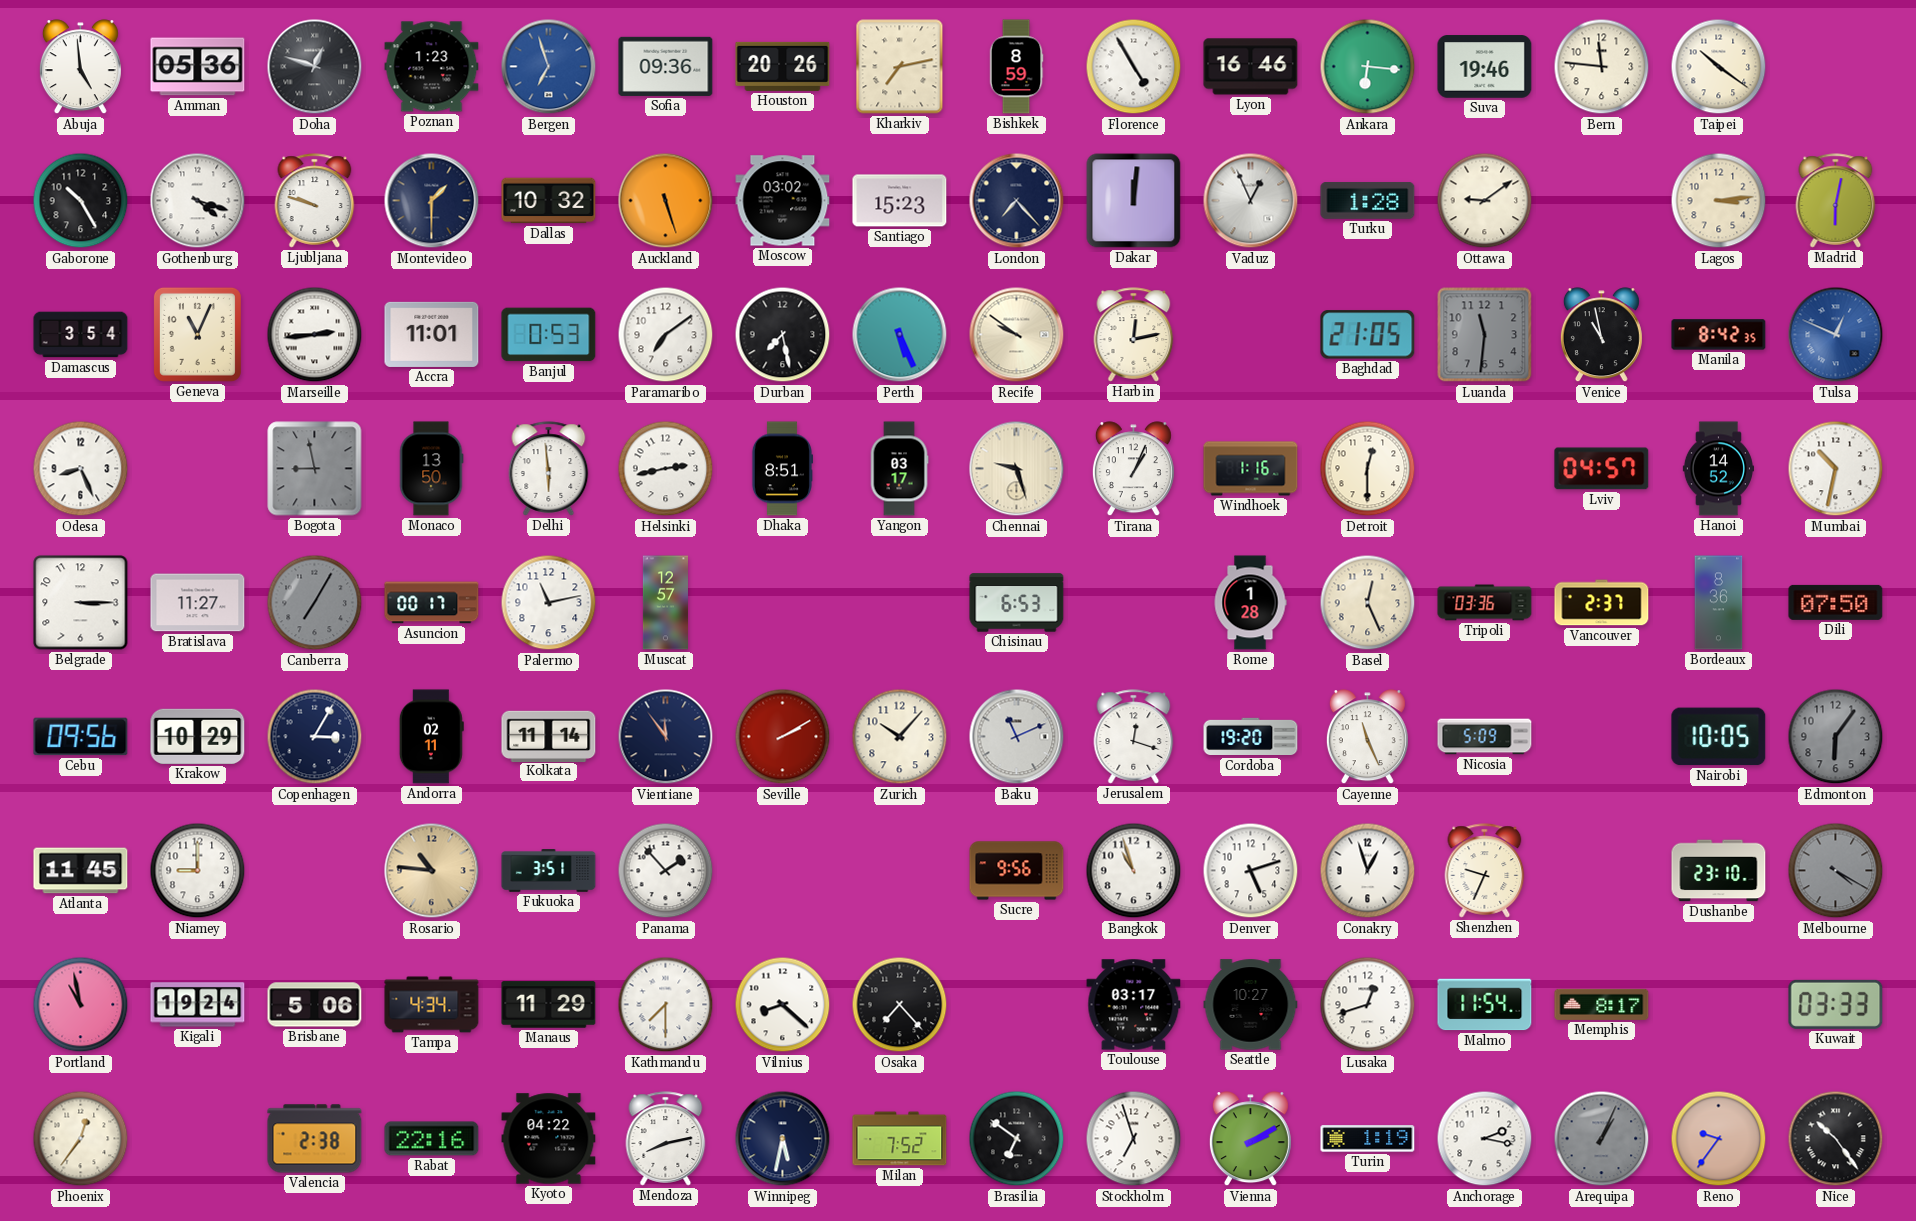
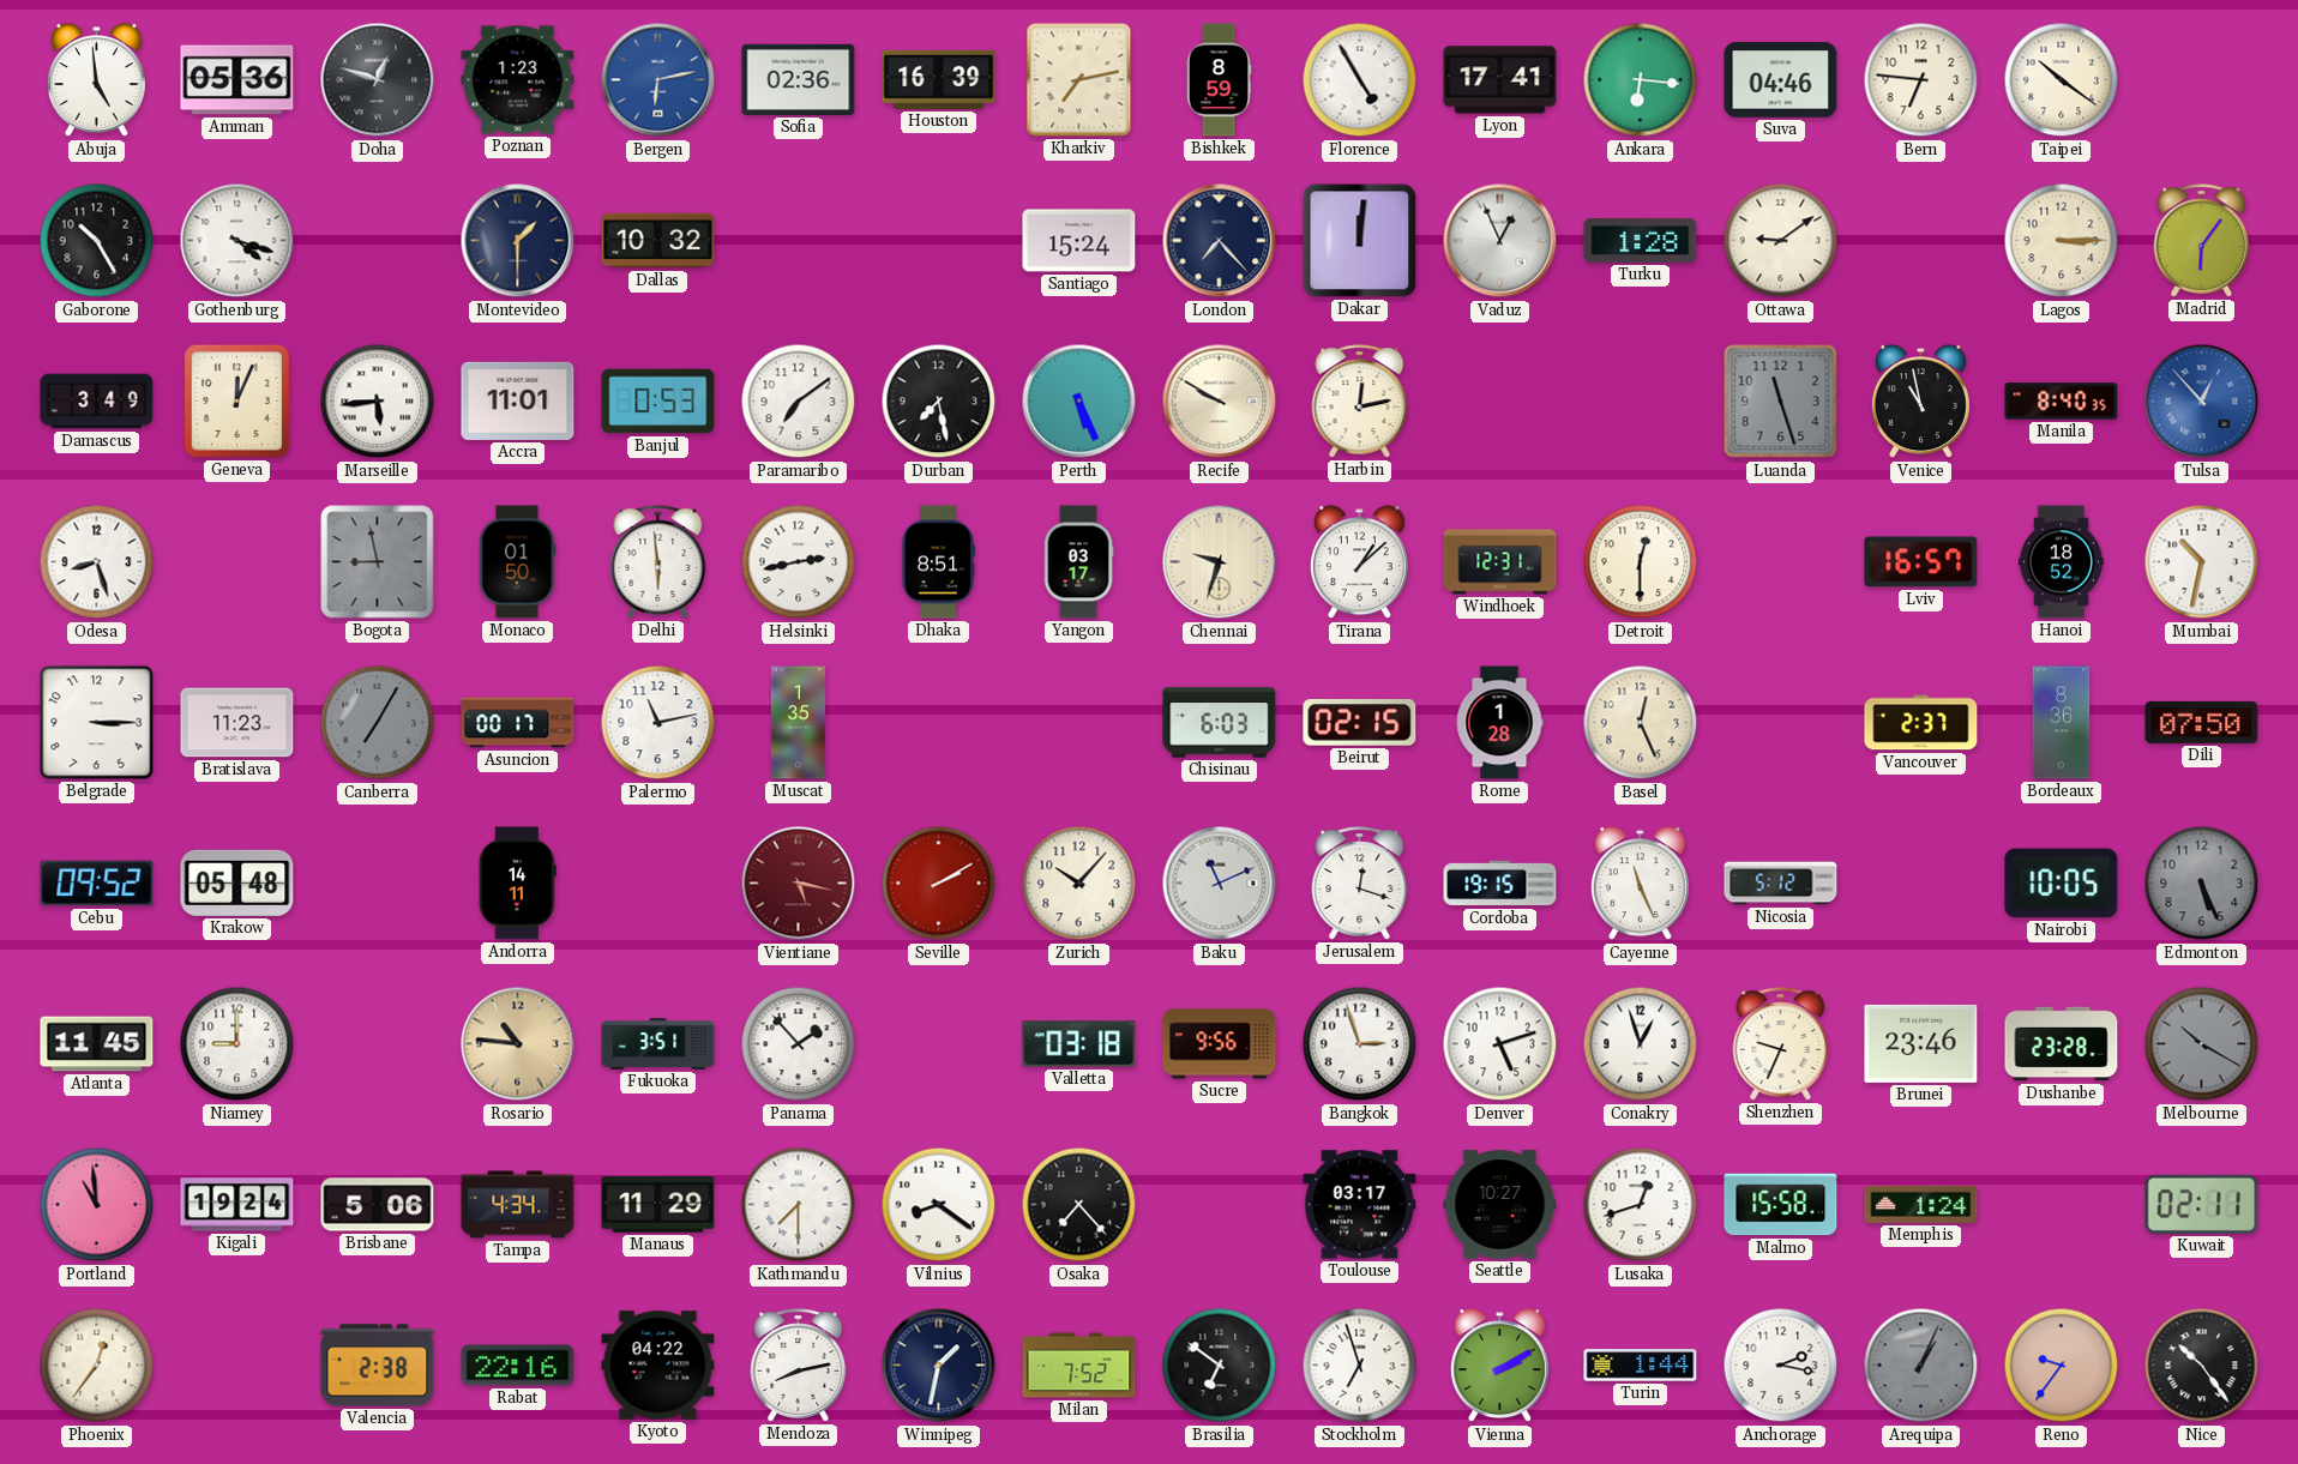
Bergen: 6:57 -> 6:13 (658, 80)
Sofia: 09:36 -> 02:36 (799, 79)
Houston: 20:26 -> 16:39 (939, 79)
Lyon: 16:46 -> 17:41 (1500, 80)
Suva: 19:46 -> 04:46 (1781, 80)
Bern: 11:46 -> 6:46 (1921, 80)
Ljubljana: 9:48 -> none (315, 201)
Auckland: 5:27 -> none (666, 201)
Moscow: 03:02 -> none (783, 201)
Santiago: 15:23 -> 15:24 (1079, 241)
Lagos: 3:14 -> 3:15 (2062, 241)
Madrid: 6:02 -> 6:06 (2202, 241)
Damascus: 3:54 -> 3:49 (97, 402)
Geneva: 11:04 -> 12:04 (236, 400)
Marseille: 2:44 -> 5:44 (378, 402)
Recife: 9:51 -> 9:50 (1220, 402)
Baghdad: 21:05 -> none (1368, 335)
Luanda: 11:31 -> 11:27 (1781, 402)
Manila: 8:42 -> 8:40 (2062, 402)
Tulsa: 12:49 -> 12:53 (2202, 402)
Odesa: 8:26 -> 8:27 (97, 562)
Monaco: 13:50 -> 01:50 (517, 562)
Chennai: 9:27 -> 9:33 (1220, 562)
Tirana: 1:04 -> 1:08 (1359, 562)
Windhoek: 1:16 -> 12:31 (1500, 562)
Lviv: 04:57 -> 16:57 (1921, 562)
Hanoi: 14:52 -> 18:52 (2061, 562)
Bratislava: 11:27 -> 11:23 (237, 723)
Muscat: 12:57 -> 1:35 (798, 723)
Chisinau: 6:53 -> 6:03 (1220, 723)
Beirut: none -> 02:15 (1360, 723)
Tripoli: 03:36 -> none (1485, 603)
Cebu: 09:56 -> 09:52 (97, 884)
Krakow: 10:29 -> 05:48 (237, 882)
Copenhagen: 3:05 -> none (315, 737)
Andorra: 02:11 -> 14:11 (517, 884)
Kolkata: 11:14 -> none (549, 736)
Vientiane: 11:54 -> 5:17 (799, 884)
Vientiane dial: navy -> burgundy (799, 884)
Cordoba: 19:20 -> 19:15 (1500, 884)
Nicosia: 5:09 -> 5:12 (1781, 884)
Edmonton: 6:06 -> 5:26 (2202, 884)
Valletta: none -> 03:18 (1079, 1044)
Bangkok: 10:57 -> 2:57 (1360, 1044)
Brunei: none -> 23:46 (1921, 1043)
Dushanbe: 23:10 -> 23:28 (2062, 1044)
Melbourne: 4:20 -> 10:20 (2202, 1044)
Portland: 10:58 -> 10:59 (97, 1205)
Vilnius: 8:22 -> 8:21 (939, 1205)
Malmo: 11:54 -> 15:58 (1781, 1205)
Memphis: 8:17 -> 1:24 (1921, 1204)
Kuwait: 03:33 -> 02:11 (2202, 1204)
Winnipeg: 5:32 -> 1:32 (939, 1366)
Turin: 1:19 -> 1:44 (1641, 1366)
